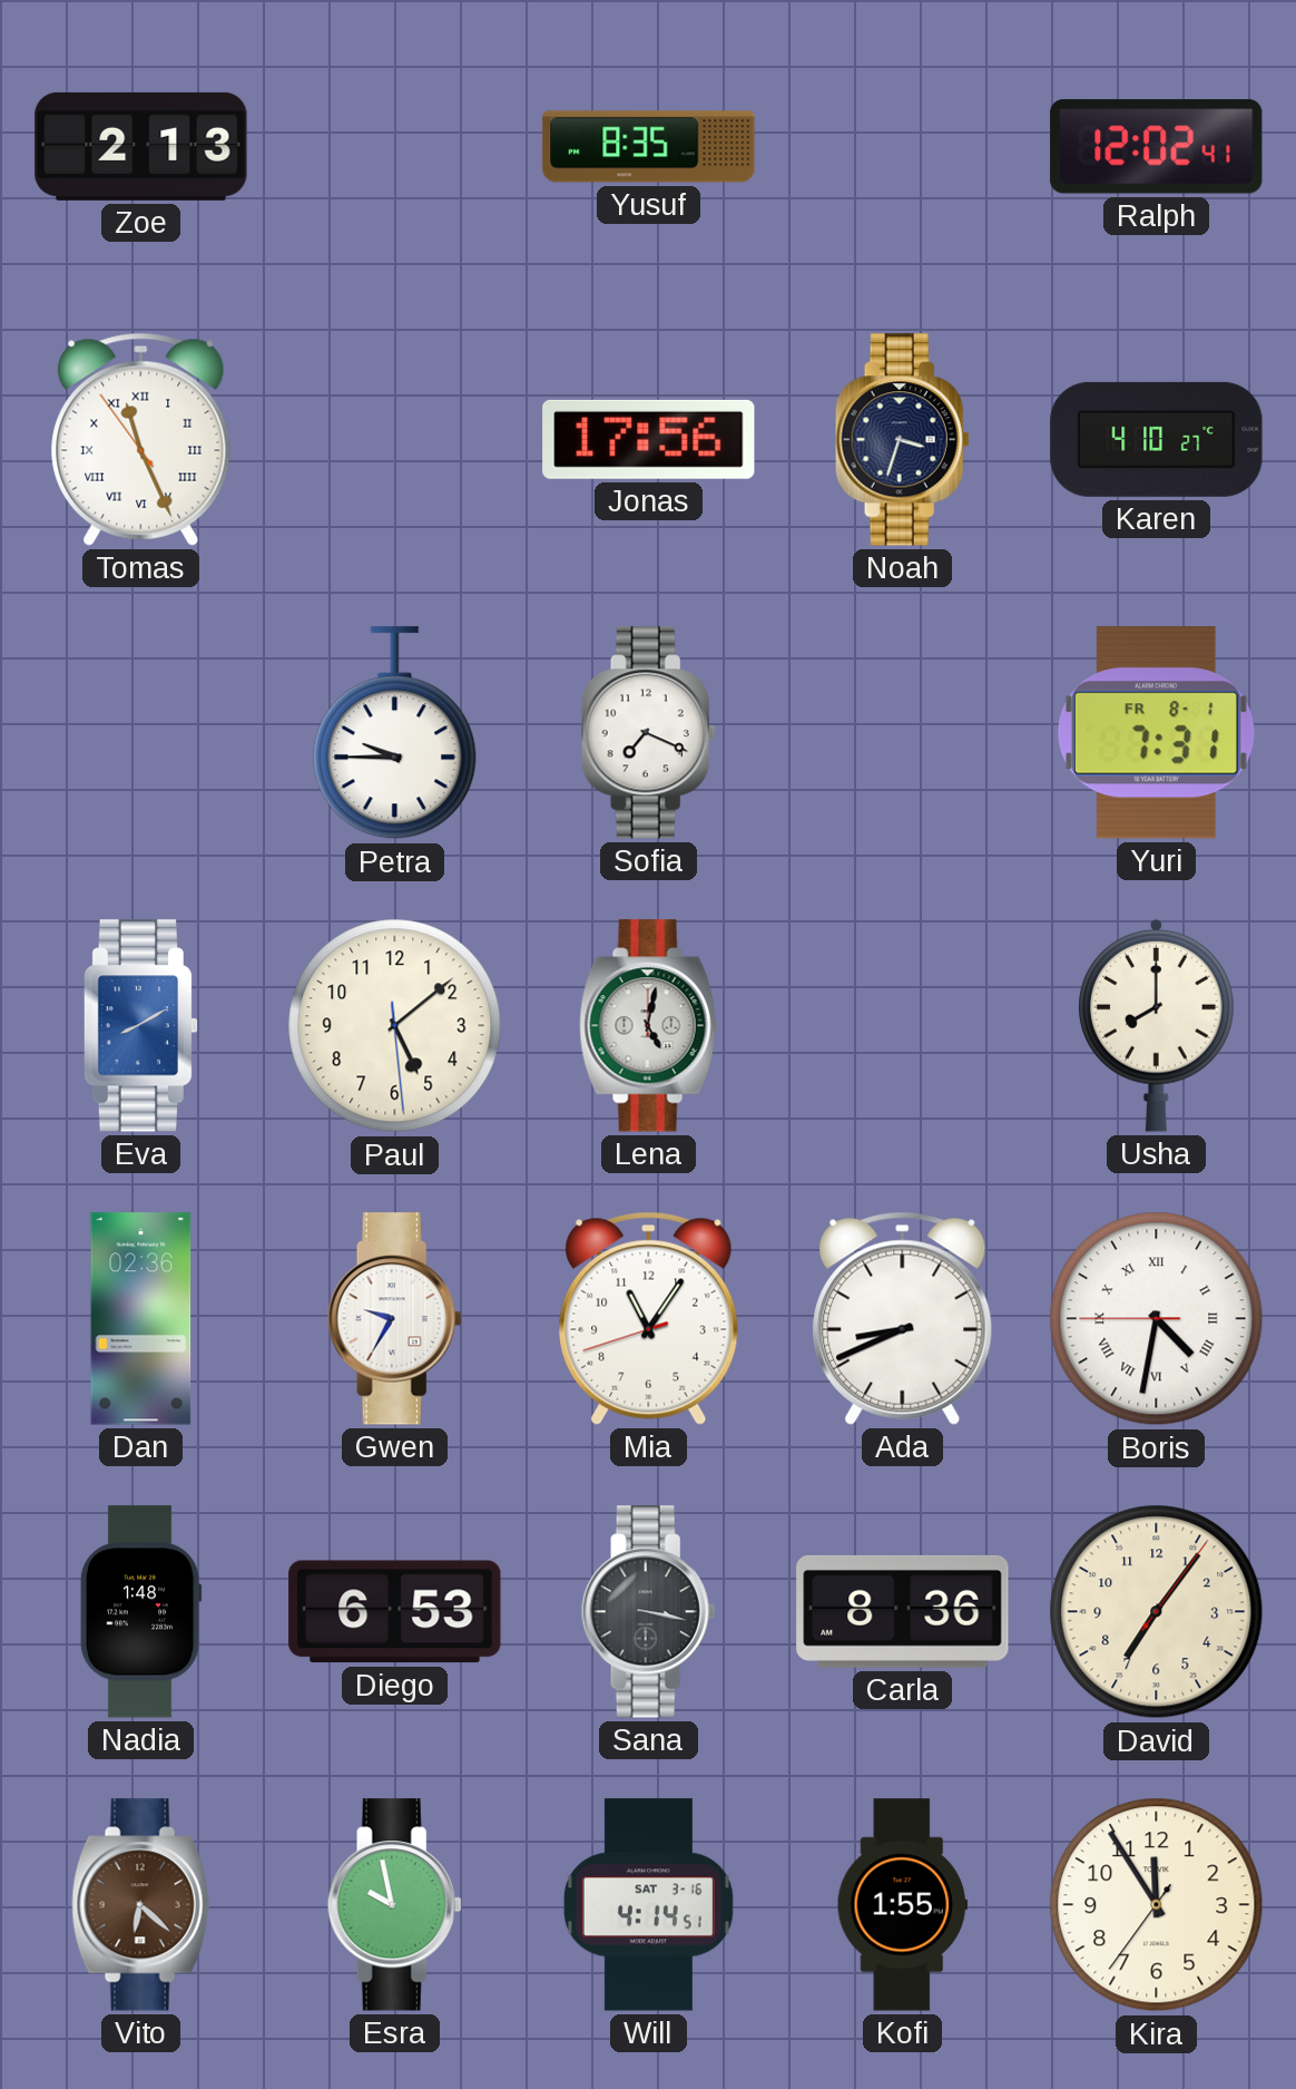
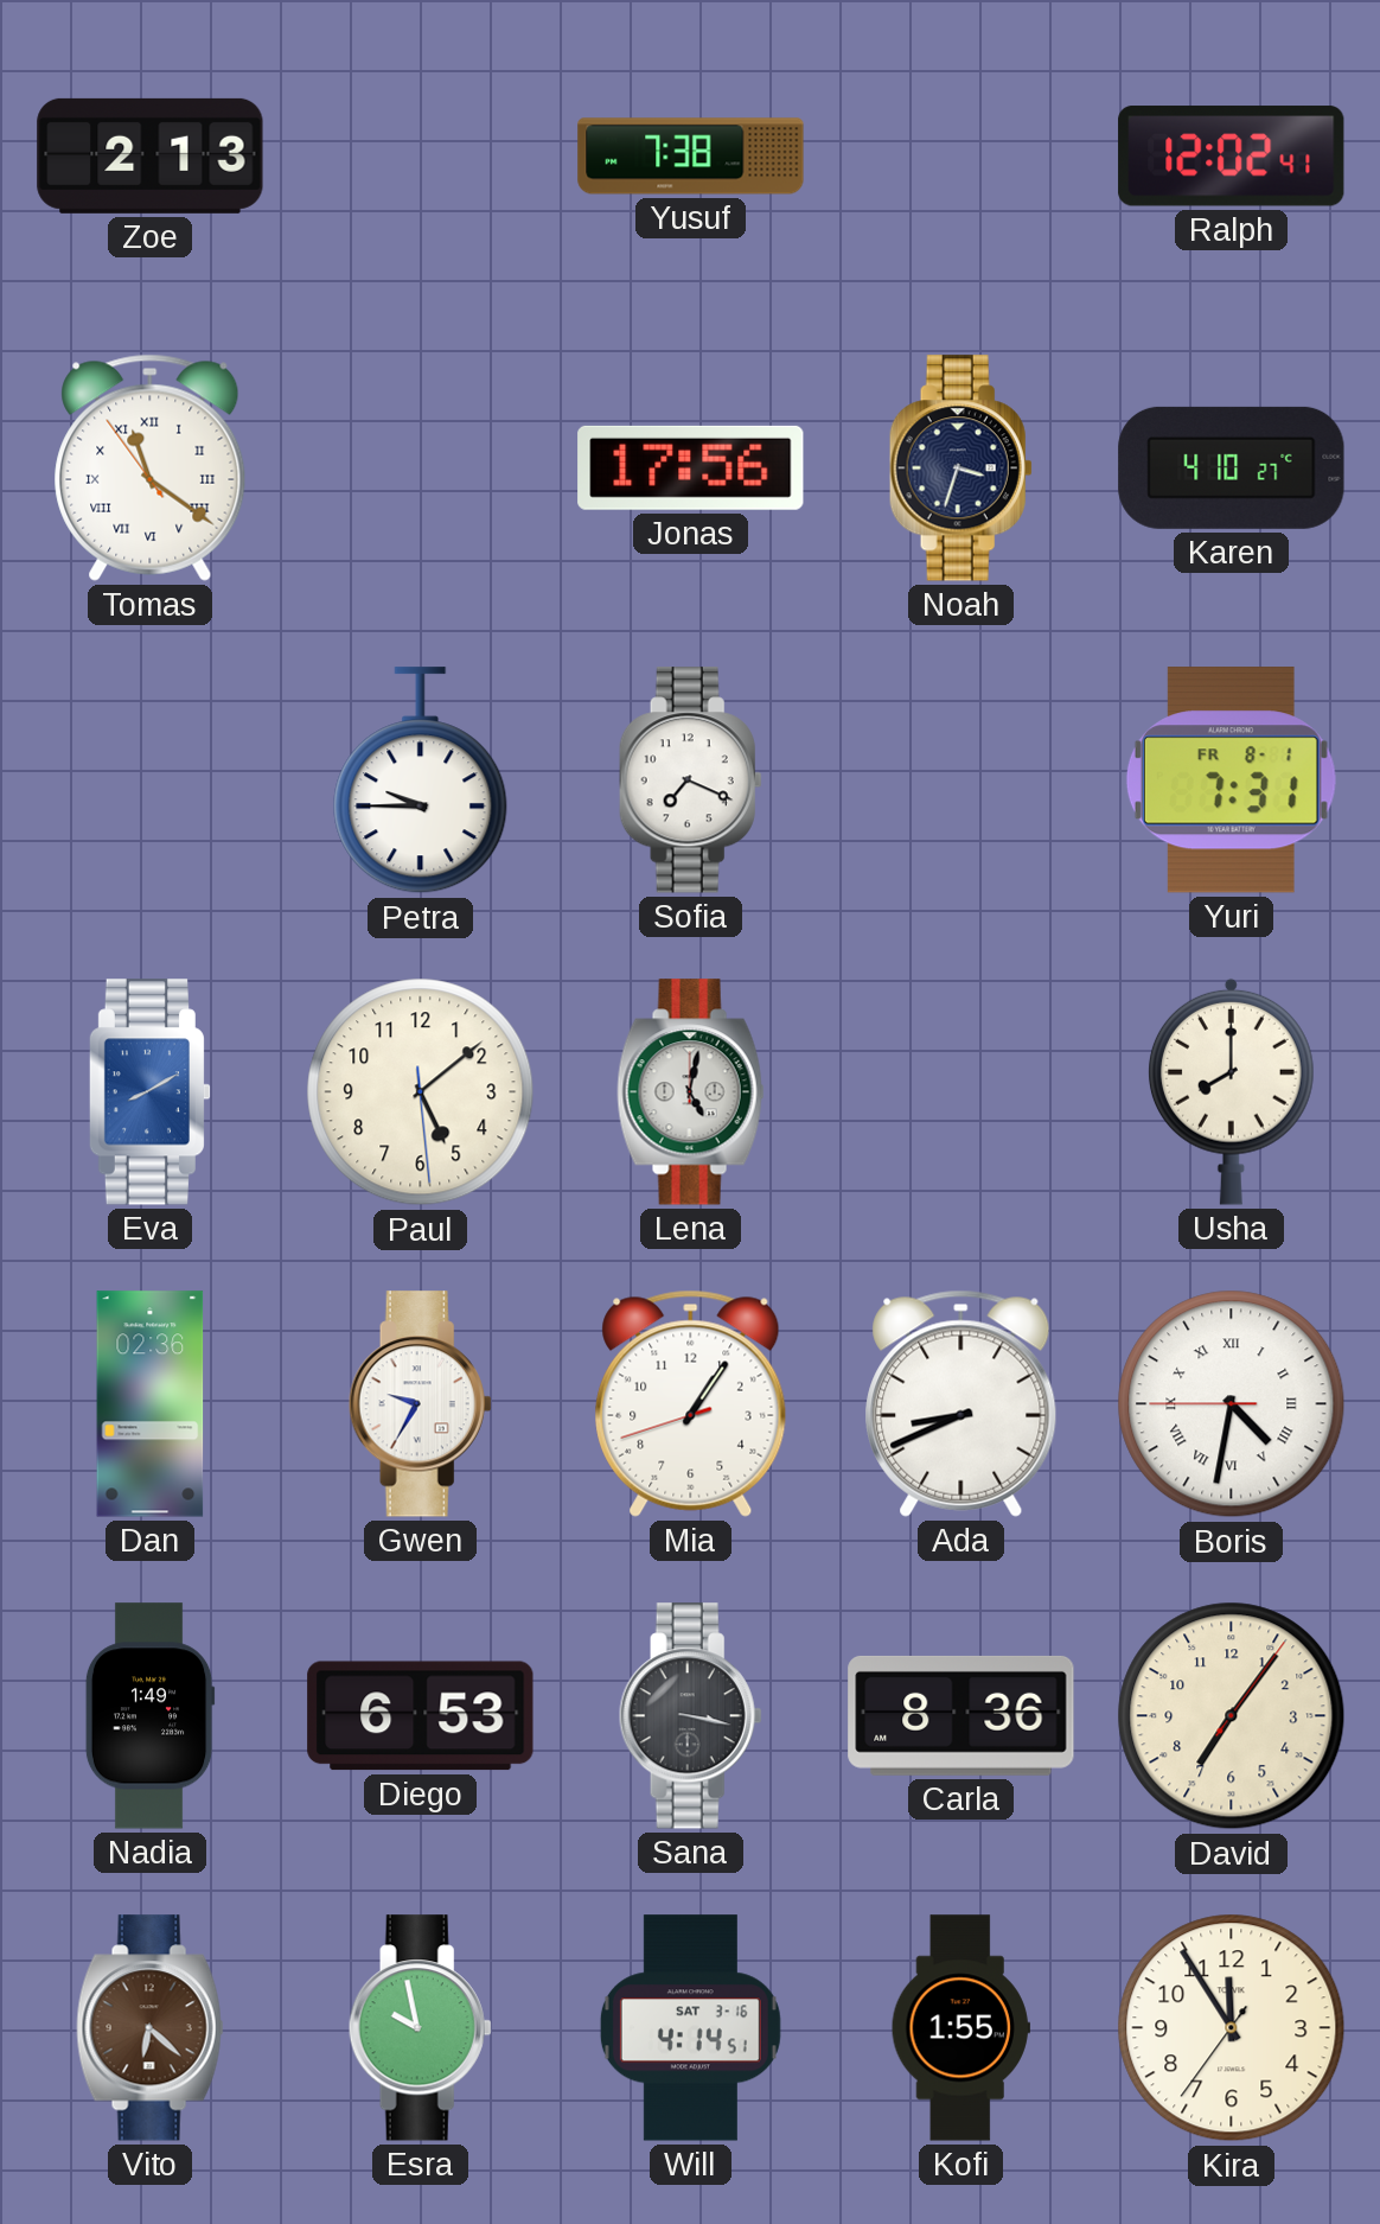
Yusuf: 8:35 -> 7:38 (691, 157)
Tomas: 11:25 -> 11:20 (151, 467)
Mia: 11:05 -> 1:05 (691, 1403)
Nadia: 1:48 -> 1:49 (149, 1716)
